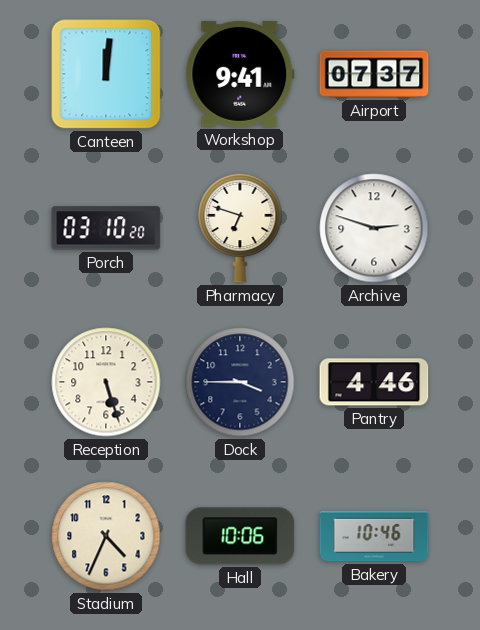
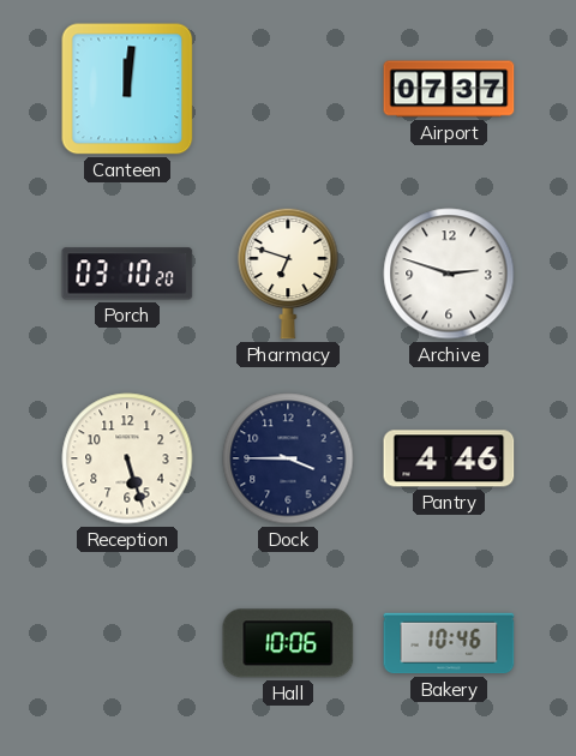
Workshop: 9:41 -> none (240, 74)
Stadium: 4:34 -> none (106, 536)
